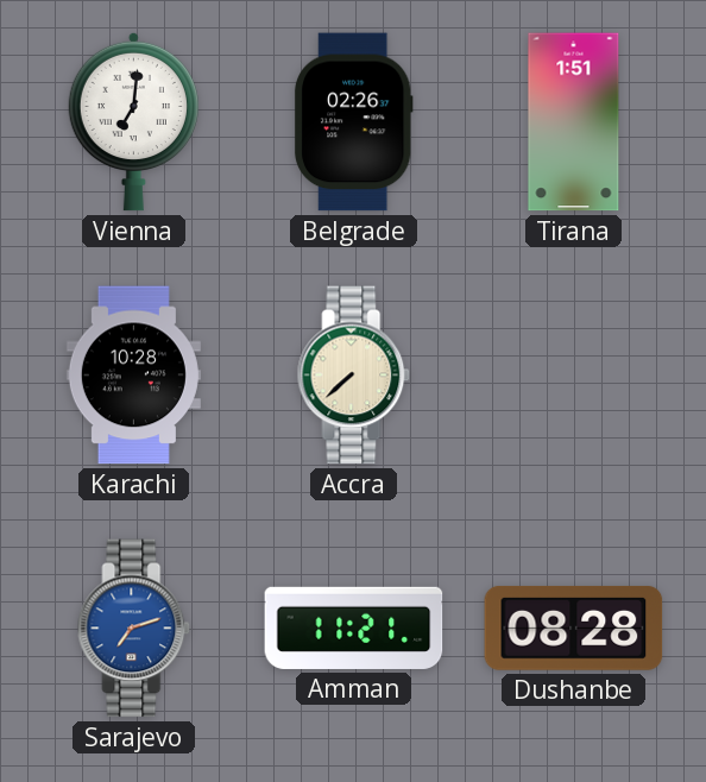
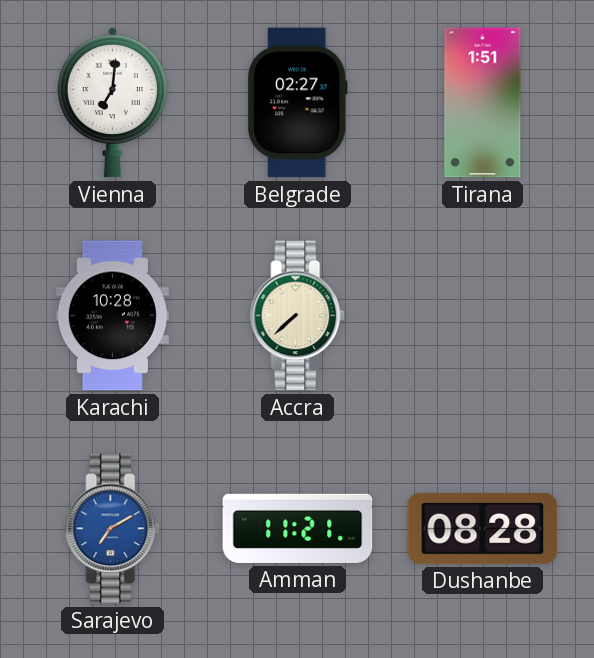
Belgrade: 02:26 -> 02:27 (297, 103)
Sarajevo: 7:12 -> 7:10 (113, 529)
